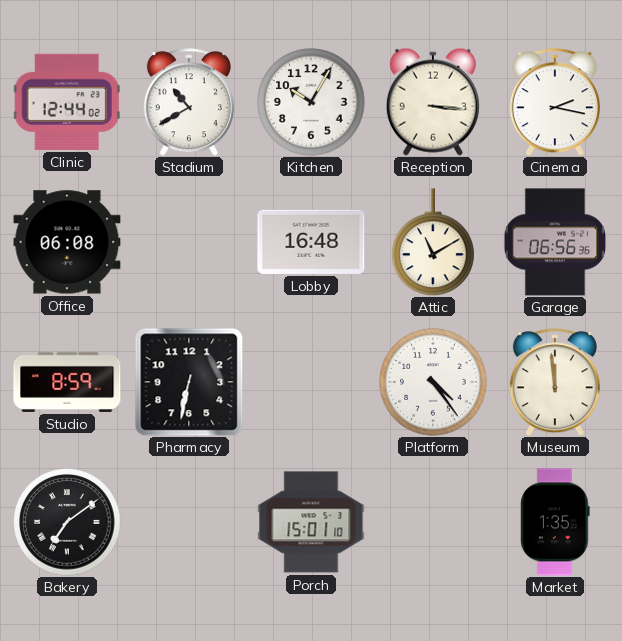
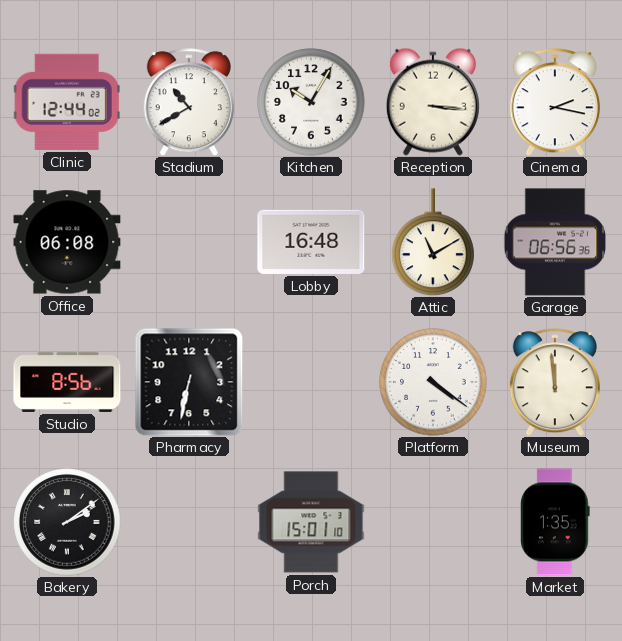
Studio: 8:59 -> 8:56 (67, 382)
Platform: 4:24 -> 4:21 (433, 382)
Bakery: 7:09 -> 2:09 (67, 522)
